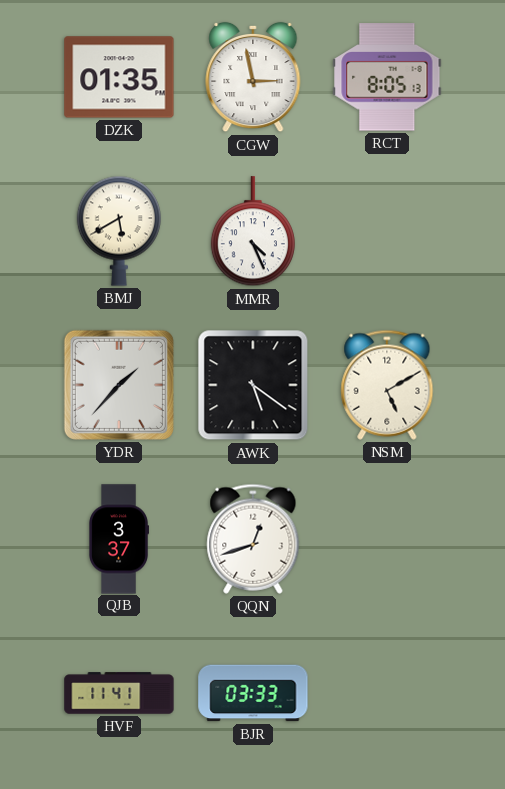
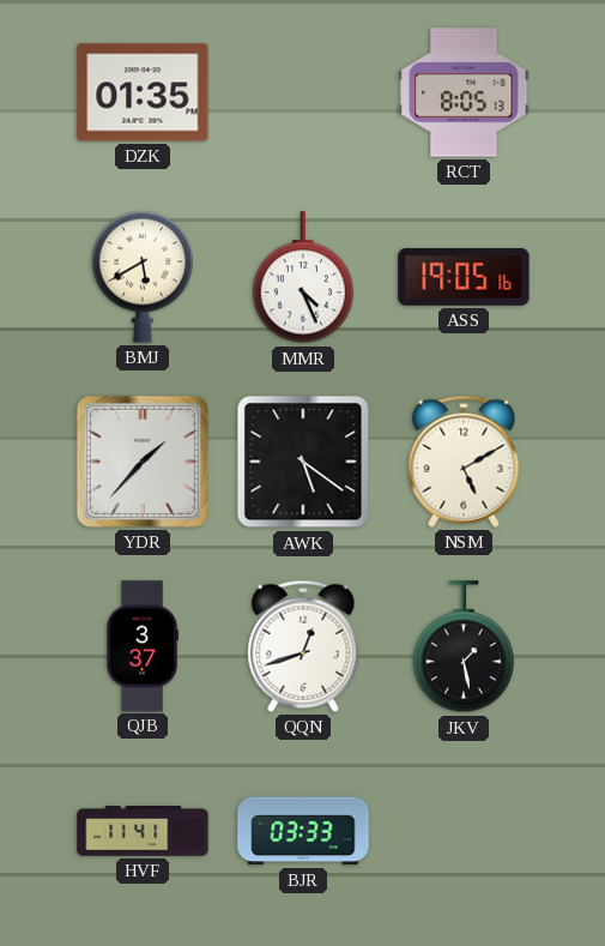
CGW: 2:58 -> none (253, 77)
ASS: none -> 19:05 (464, 278)
JKV: none -> 1:28 (464, 647)
